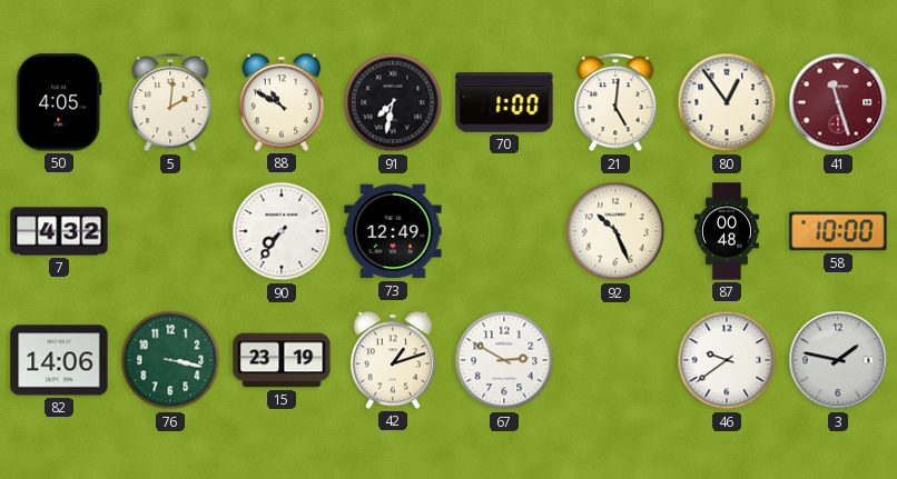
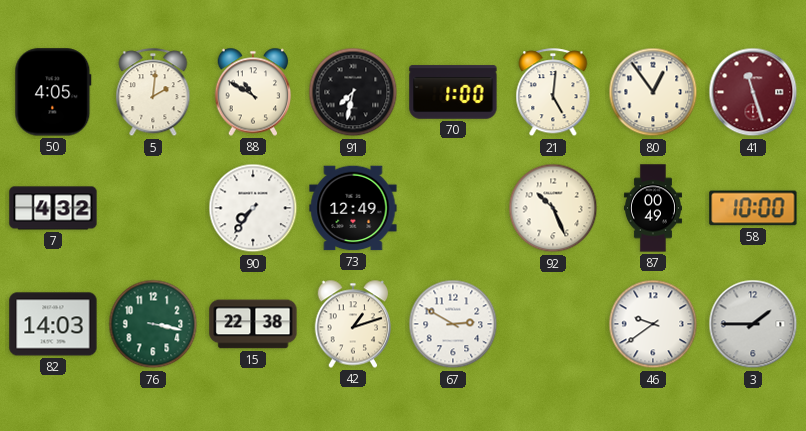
87: 00:48 -> 00:49 (653, 208)
82: 14:06 -> 14:03 (53, 324)
15: 23:19 -> 22:38 (253, 324)
3: 1:47 -> 1:45 (753, 324)
